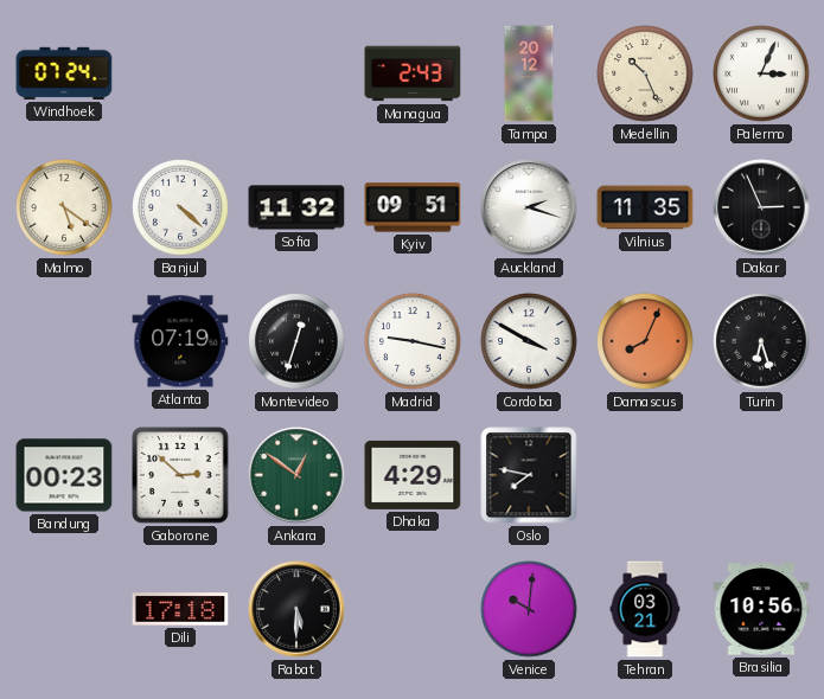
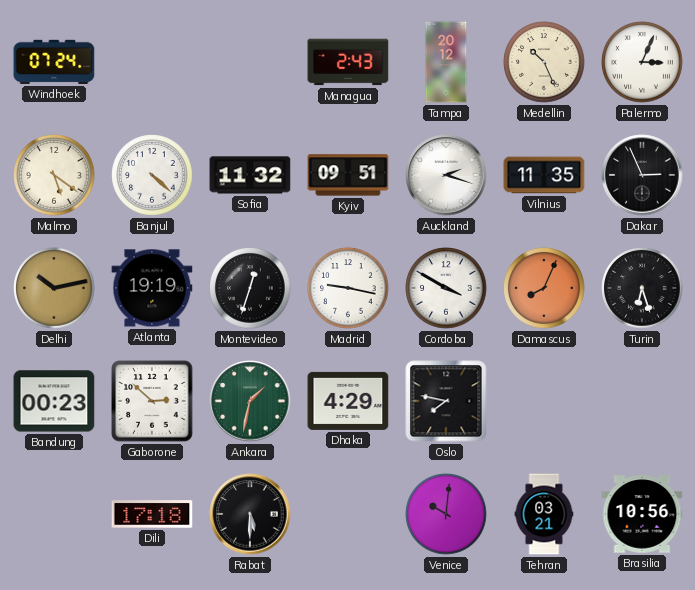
Delhi: none -> 10:13 (54, 288)
Atlanta: 07:19 -> 19:19 (152, 288)
Ankara: 12:51 -> 1:32 (250, 401)
